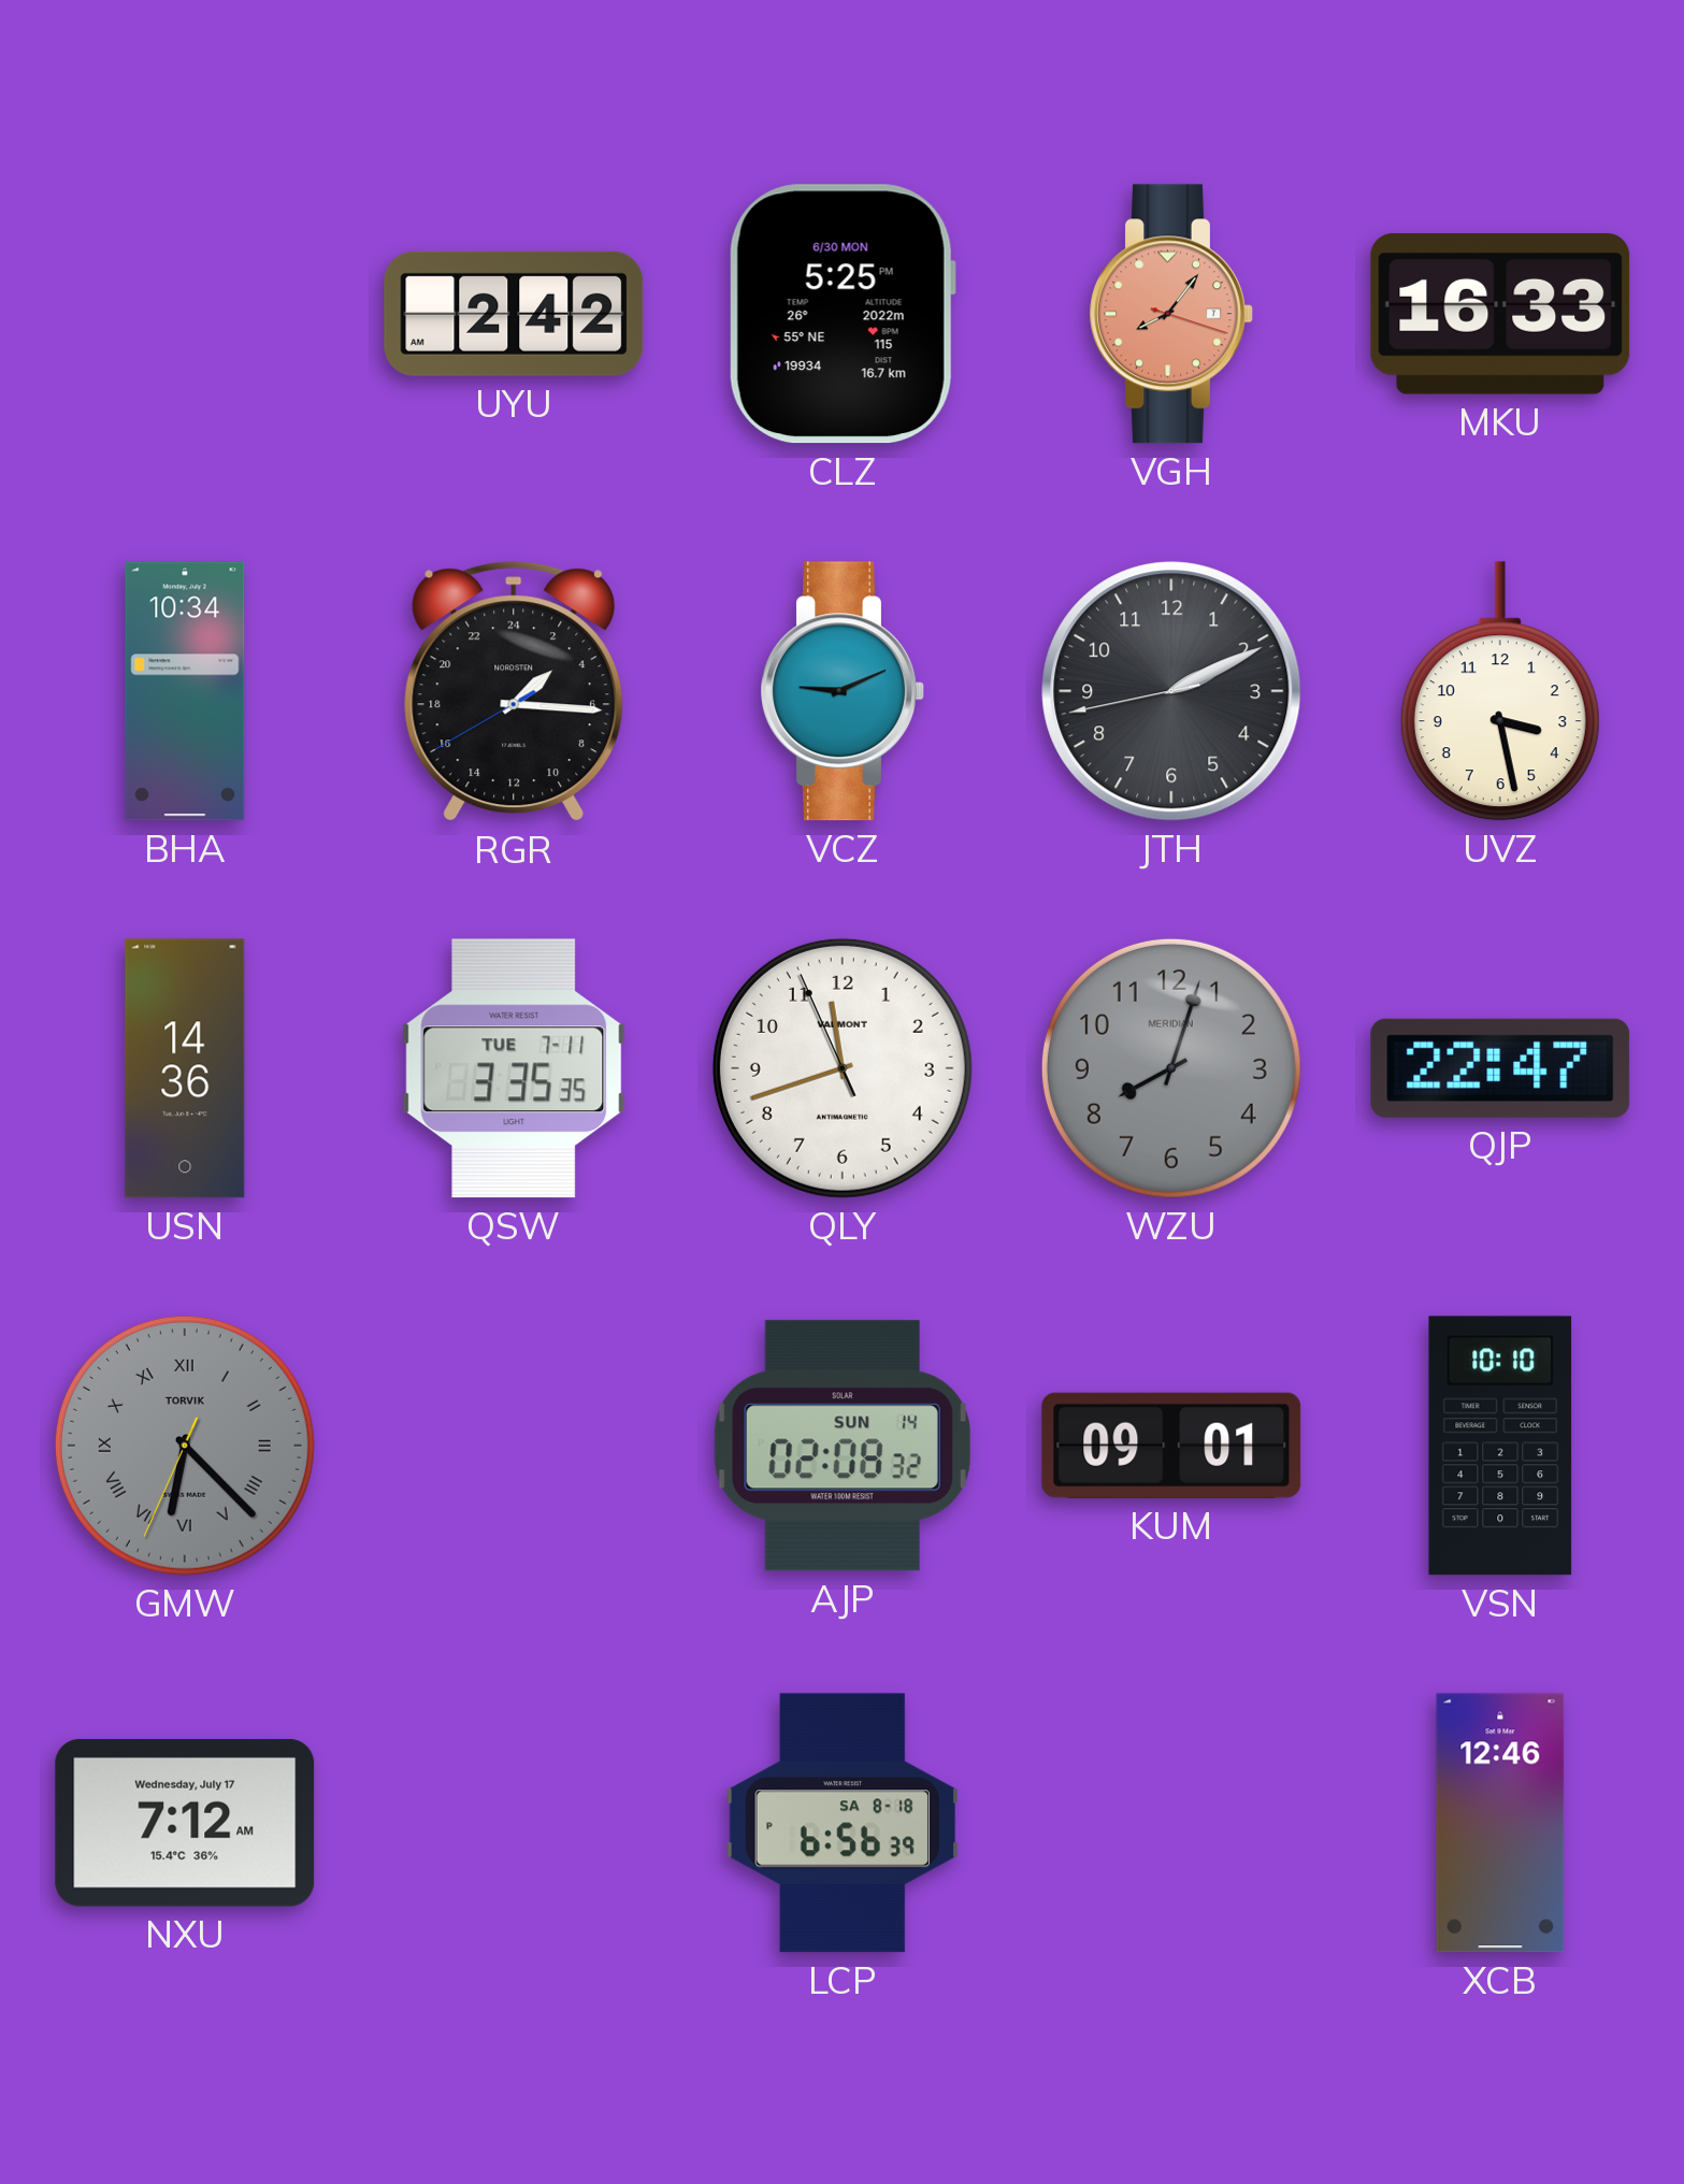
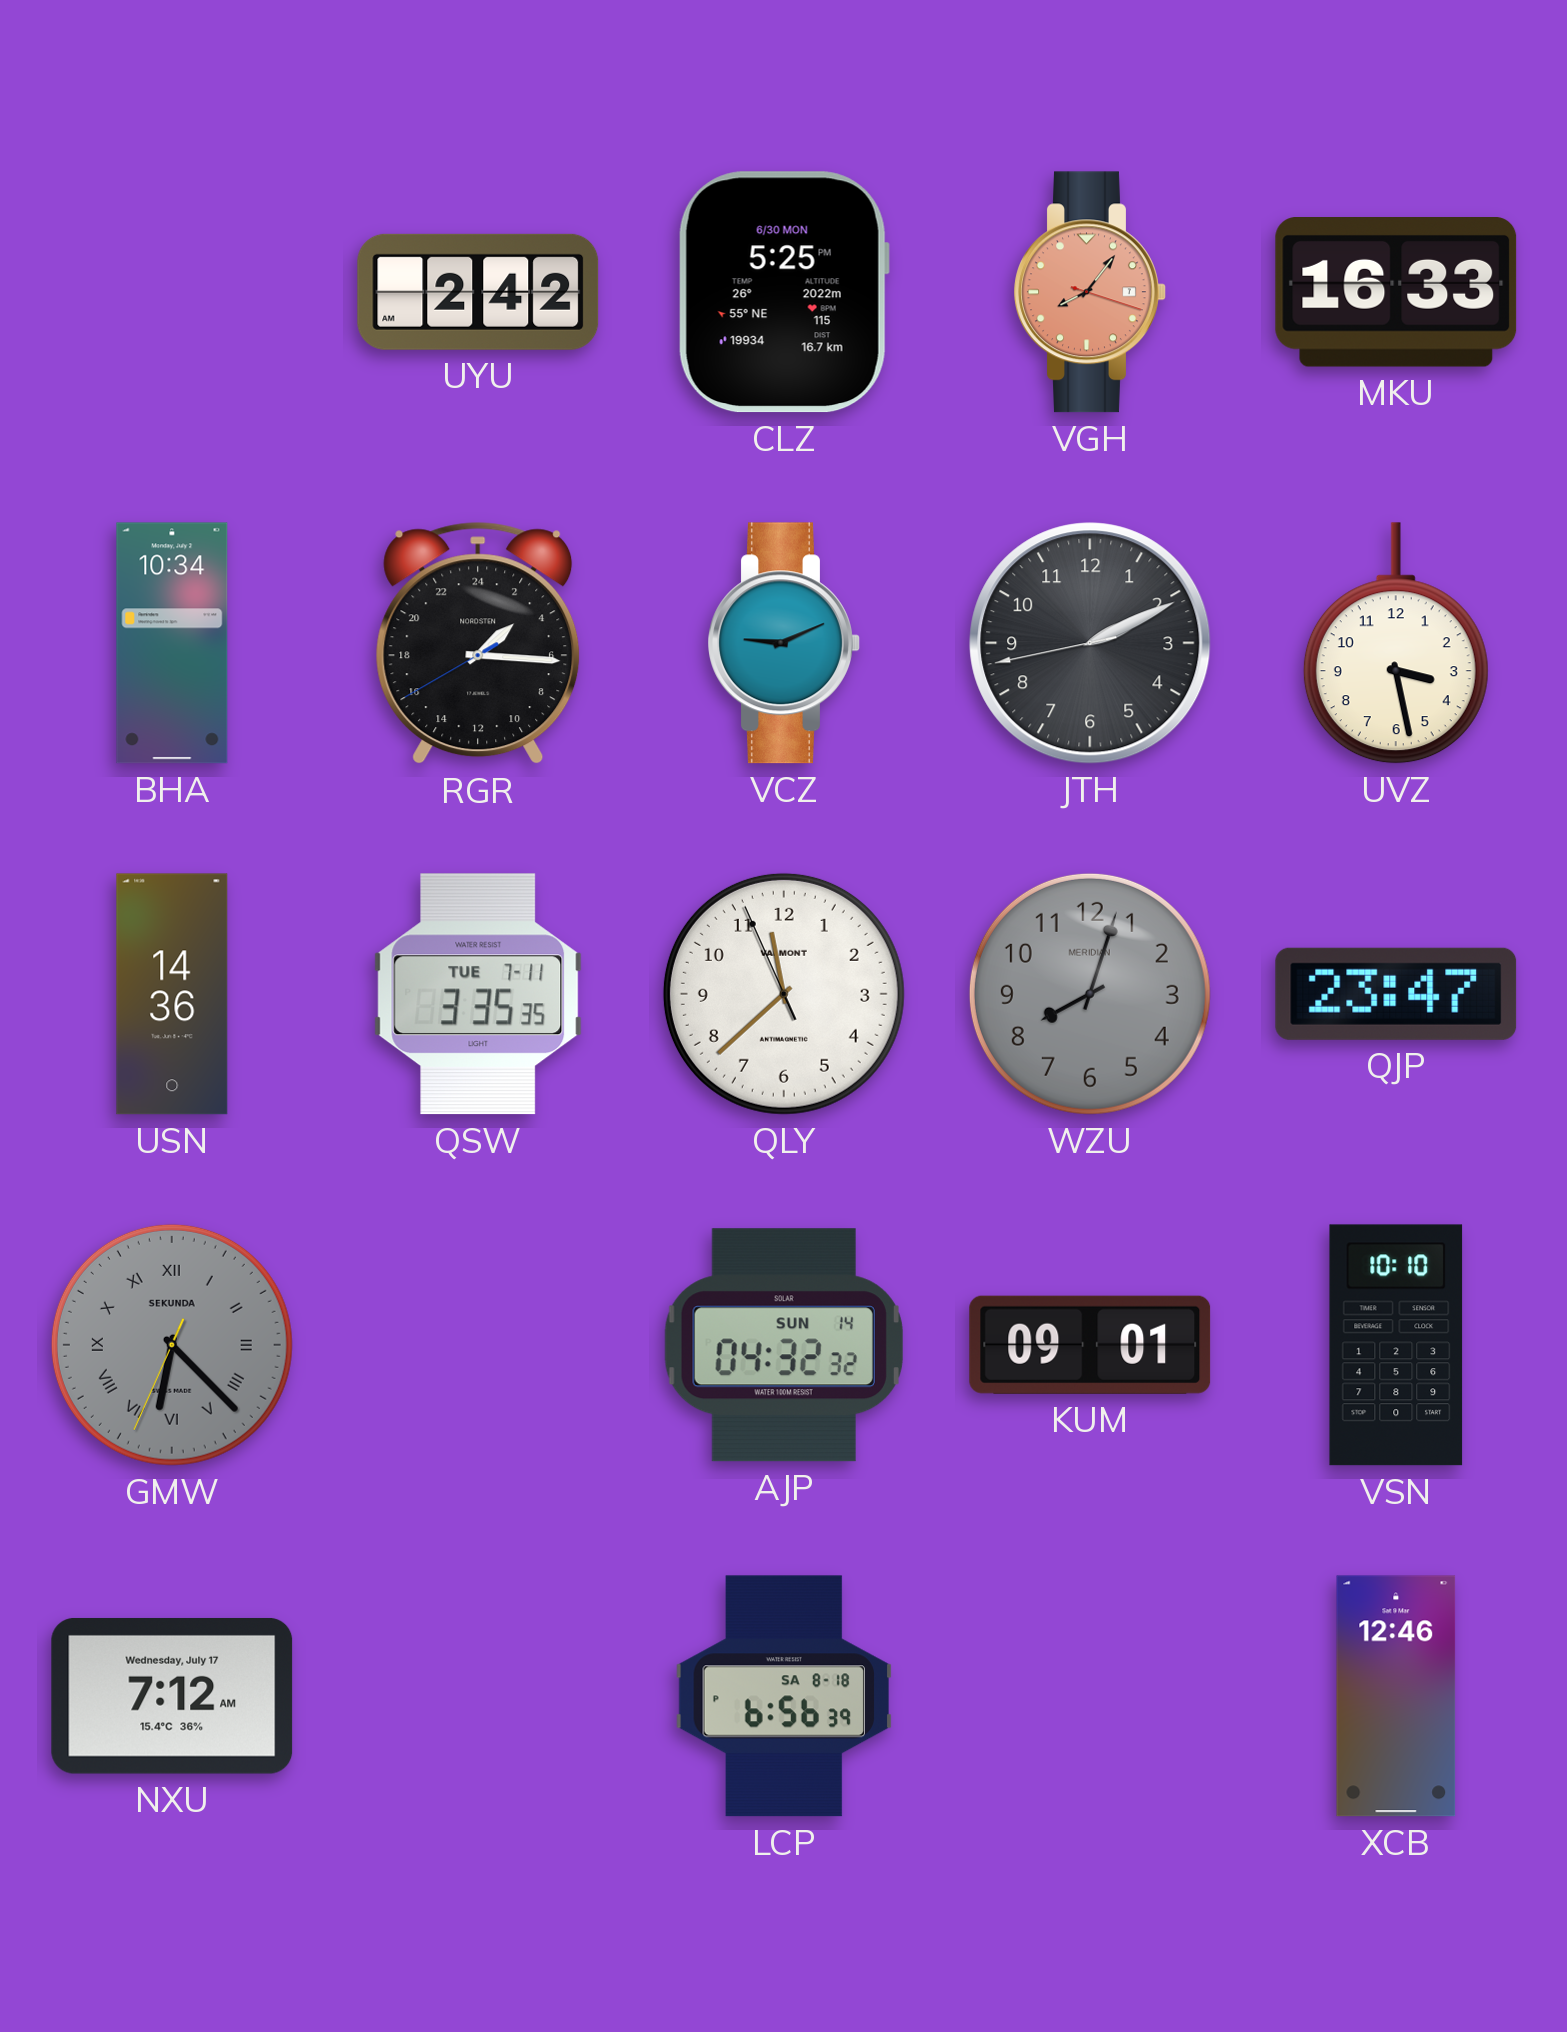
QLY: 11:41 -> 11:37 (784, 994)
QJP: 22:47 -> 23:47 (1396, 994)
GMW brand: TORVIK -> SEKUNDA (172, 1345)
AJP: 02:08 -> 04:32 (784, 1345)
